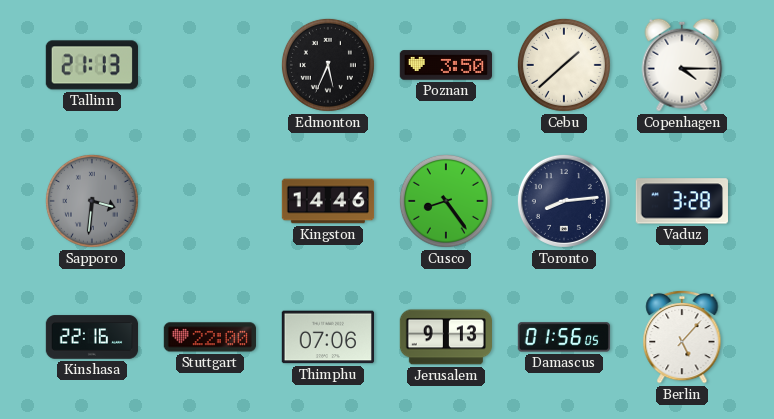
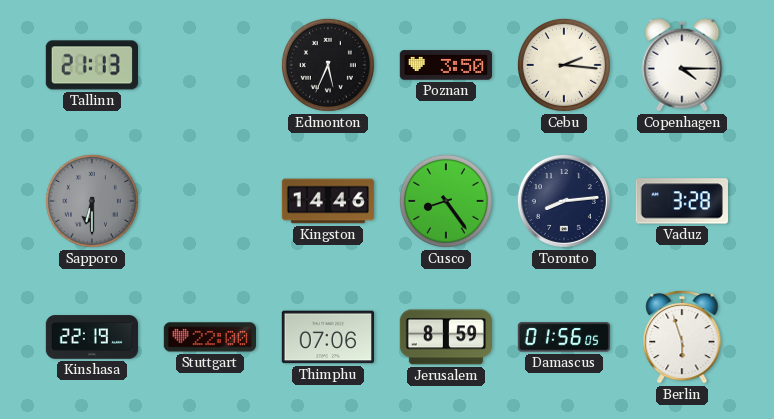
Cebu: 1:38 -> 2:16 (564, 65)
Sapporo: 3:31 -> 6:30 (92, 201)
Kinshasa: 22:16 -> 22:19 (92, 337)
Jerusalem: 9:13 -> 8:59 (445, 337)
Berlin: 5:07 -> 5:57 (682, 337)
